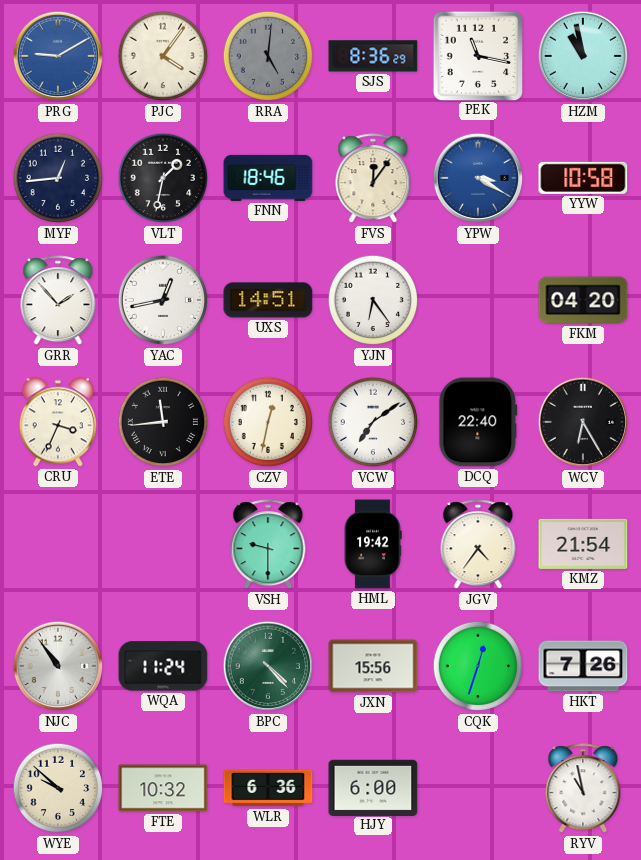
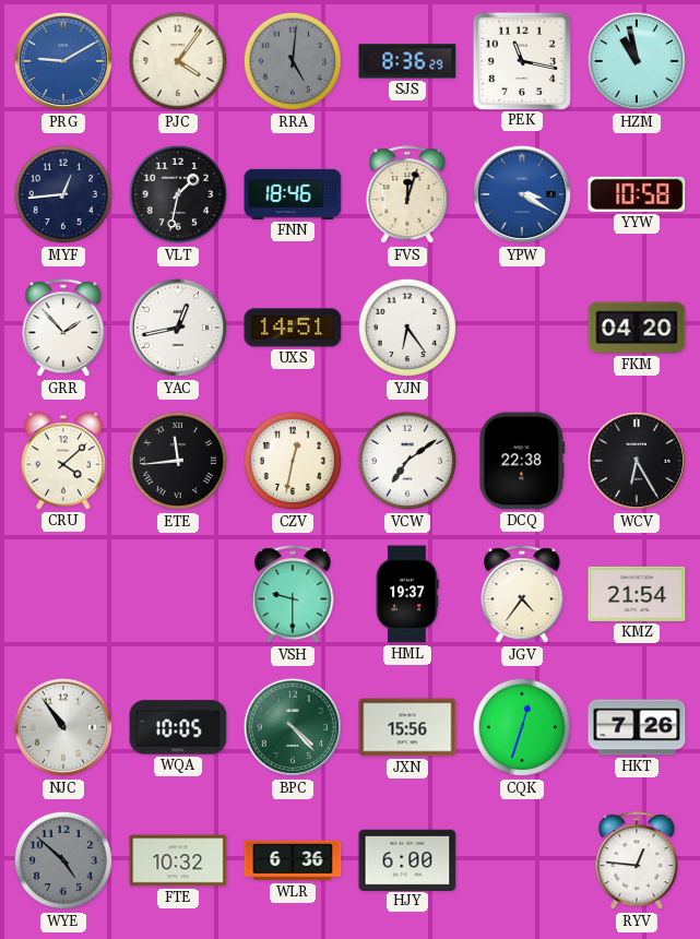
FVS: 12:06 -> 12:03 (407, 195)
CRU: 3:34 -> 4:08 (63, 461)
DCQ: 22:40 -> 22:38 (522, 461)
HML: 19:42 -> 19:37 (407, 594)
WQA: 11:24 -> 10:05 (178, 727)
WYE: 9:52 -> 4:52 (63, 860)
WYE dial: cream -> grey (63, 860)
RYV: 10:58 -> 12:46 (637, 861)
